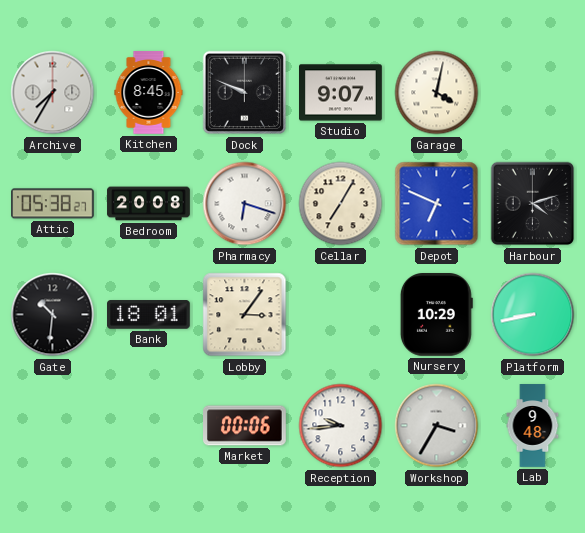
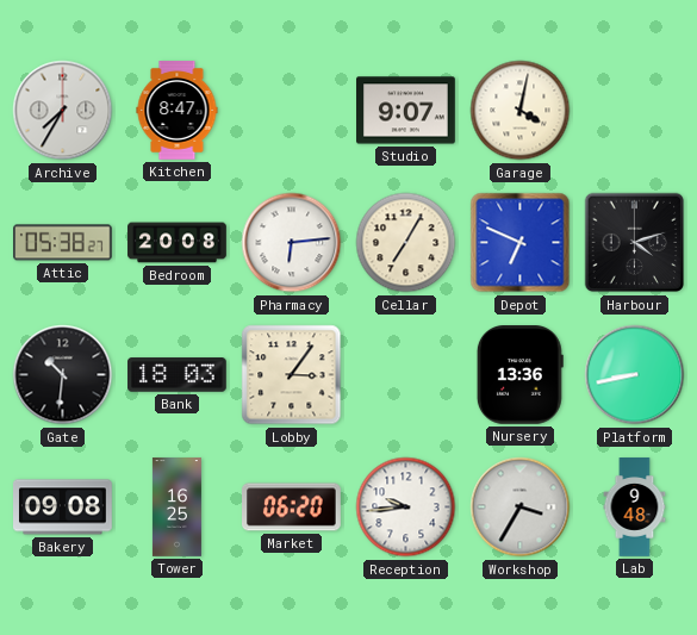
Kitchen: 8:45 -> 8:47 (178, 111)
Dock: 9:49 -> none (245, 93)
Pharmacy: 6:18 -> 6:14 (292, 243)
Bank: 18:01 -> 18:03 (178, 375)
Nursery: 10:29 -> 13:36 (519, 375)
Bakery: none -> 09:08 (63, 508)
Tower: none -> 16:25 (176, 508)
Market: 00:06 -> 06:20 (292, 508)
